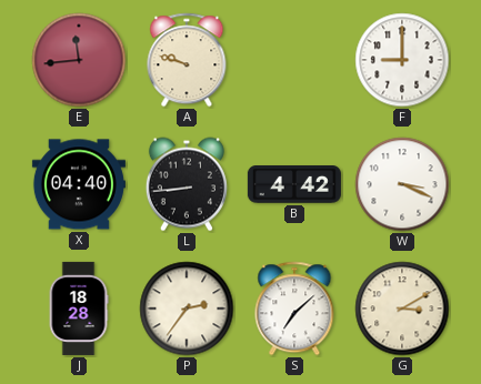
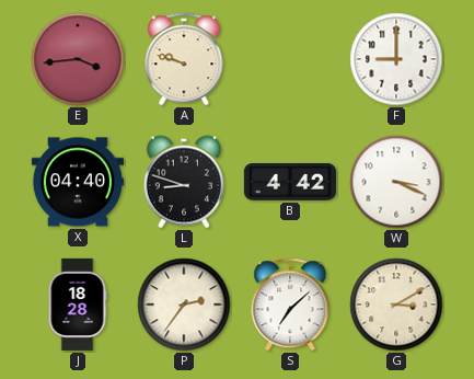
E: 11:44 -> 3:44 (78, 59)
L: 8:44 -> 8:48 (184, 182)
